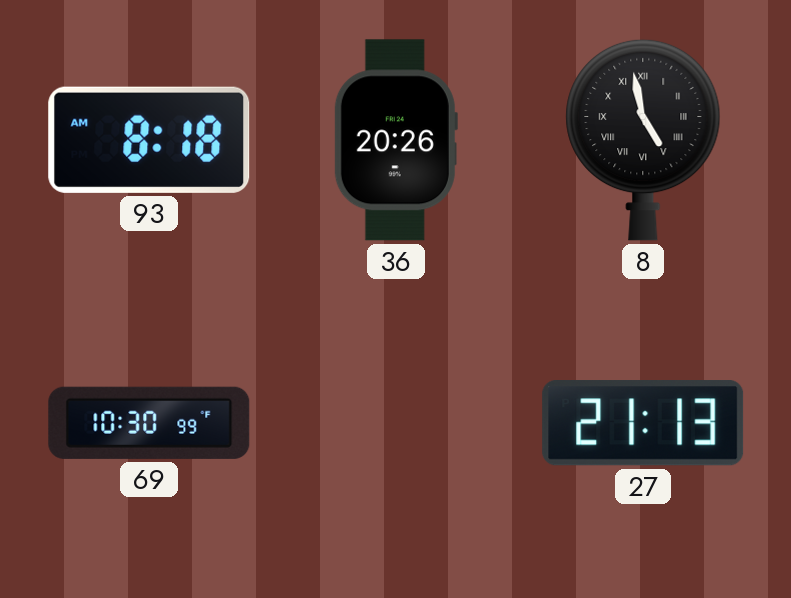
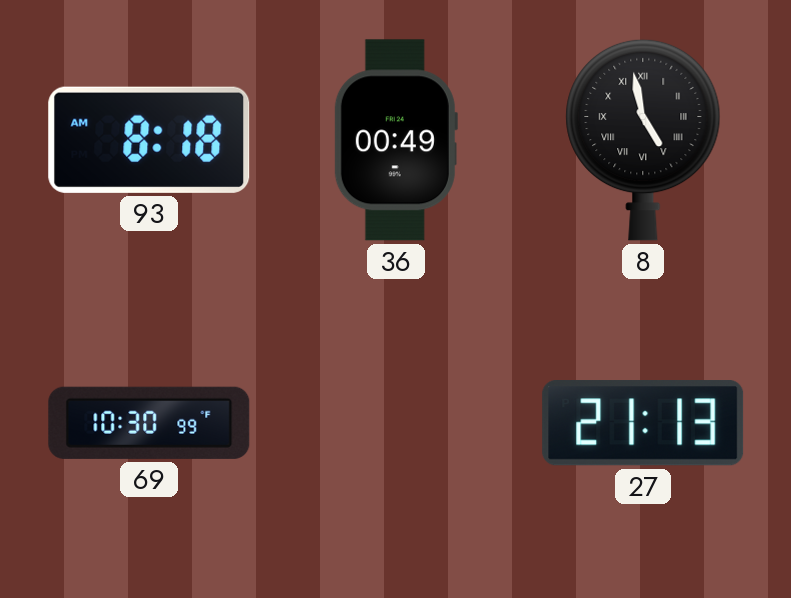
36: 20:26 -> 00:49 (396, 140)
